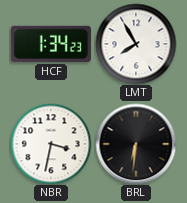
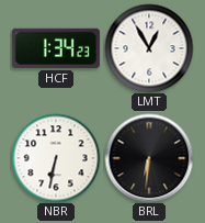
LMT: 7:55 -> 12:55 (149, 48)
NBR: 3:32 -> 6:32 (56, 158)
